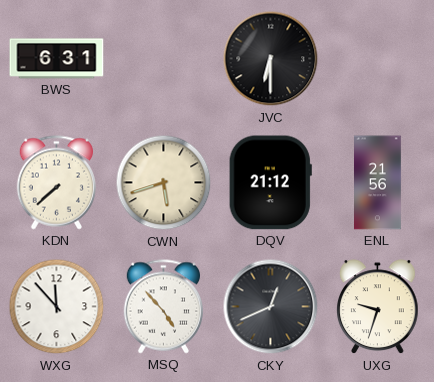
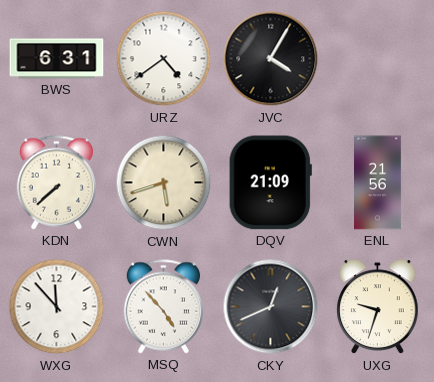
URZ: none -> 4:39 (164, 59)
JVC: 6:30 -> 4:05 (271, 59)
DQV: 21:12 -> 21:09 (270, 183)
